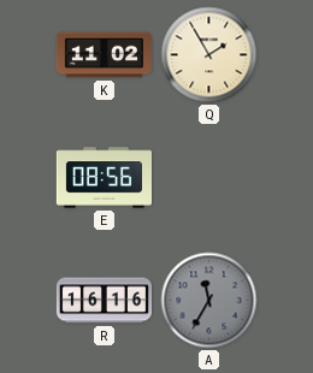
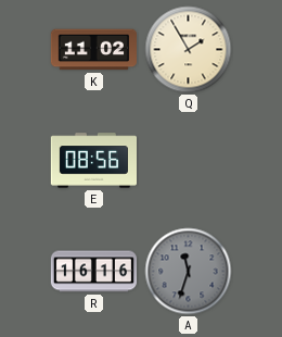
A: 11:35 -> 11:33 (189, 272)
